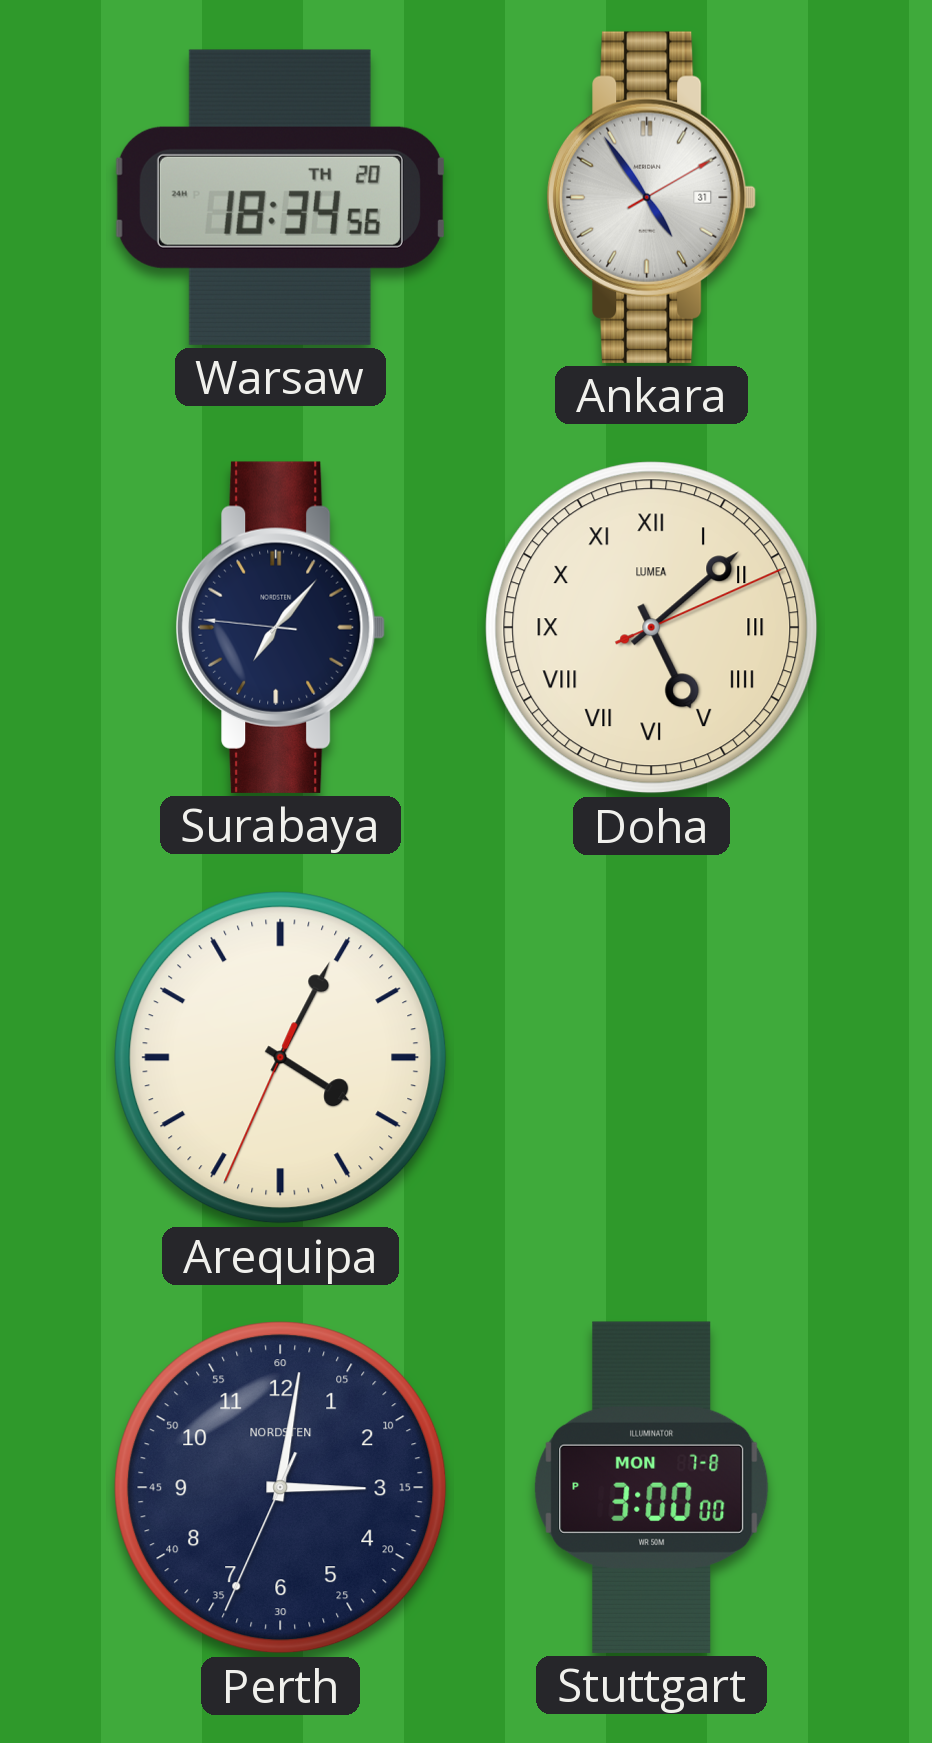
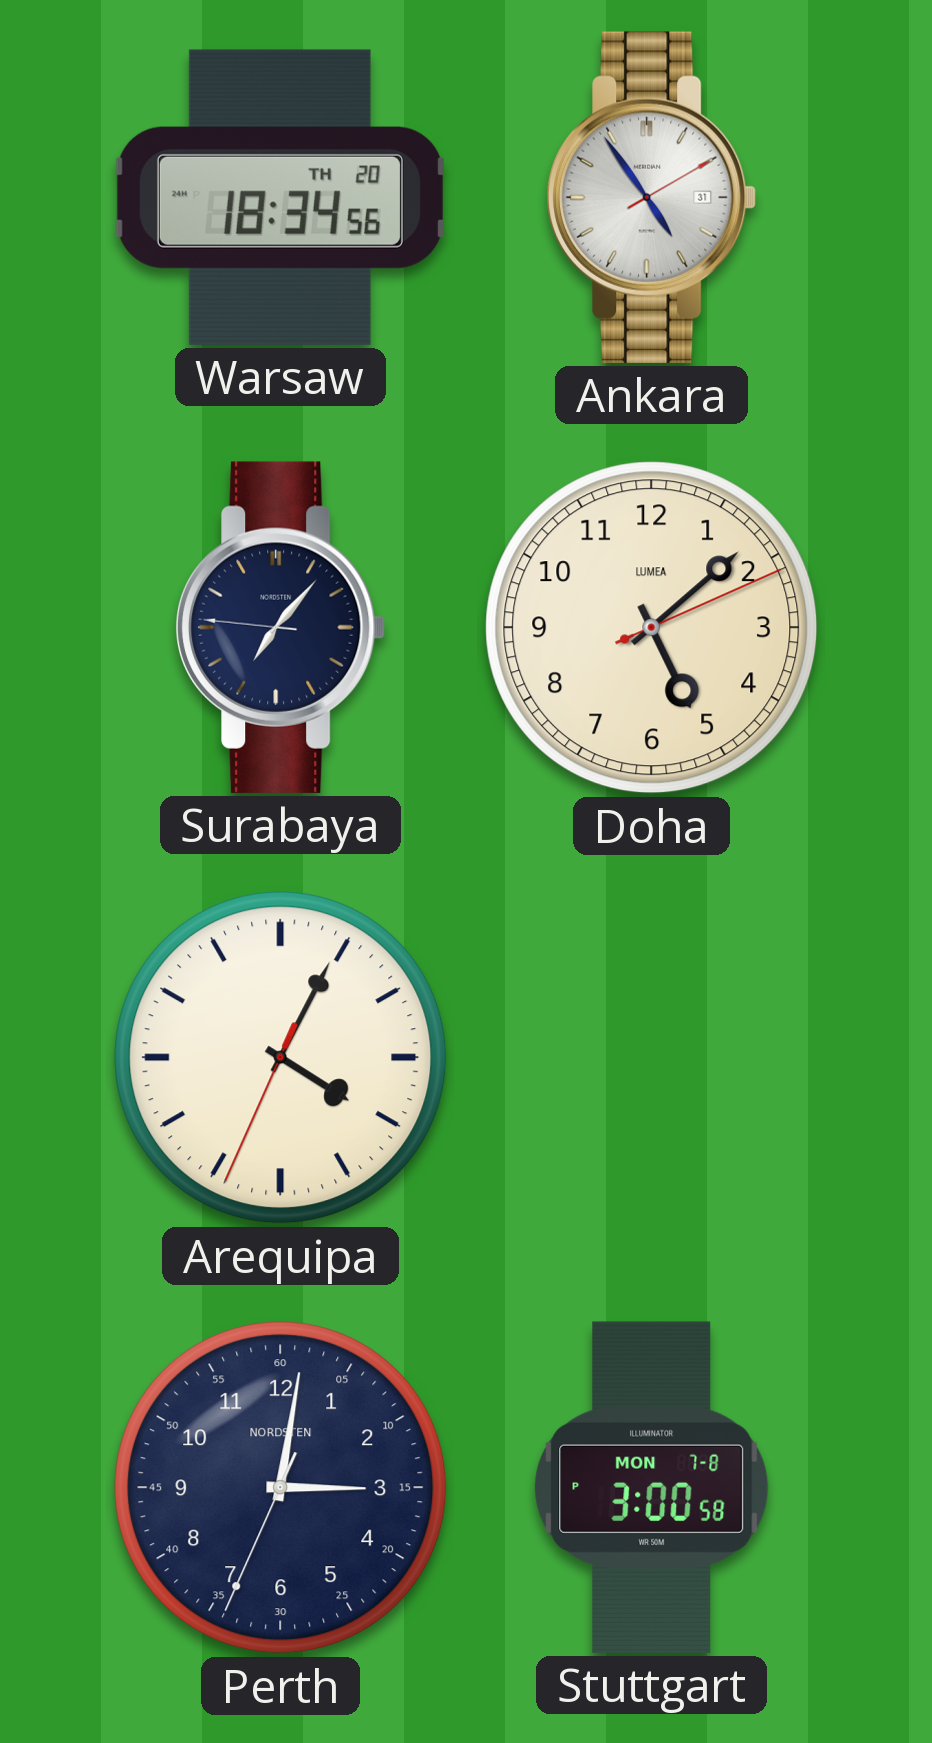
Doha numerals: Roman -> Arabic (652, 628)
Stuttgart: 3:00:00 PM -> 3:00:58 PM (652, 1487)
